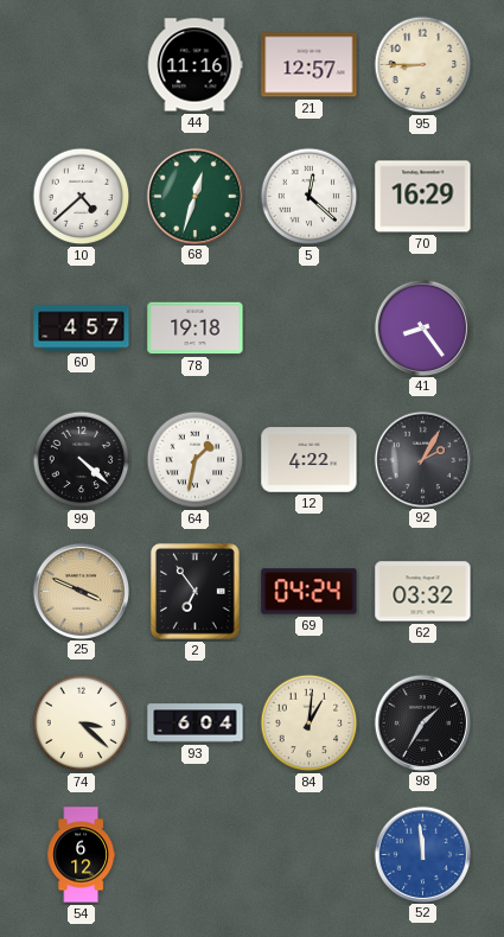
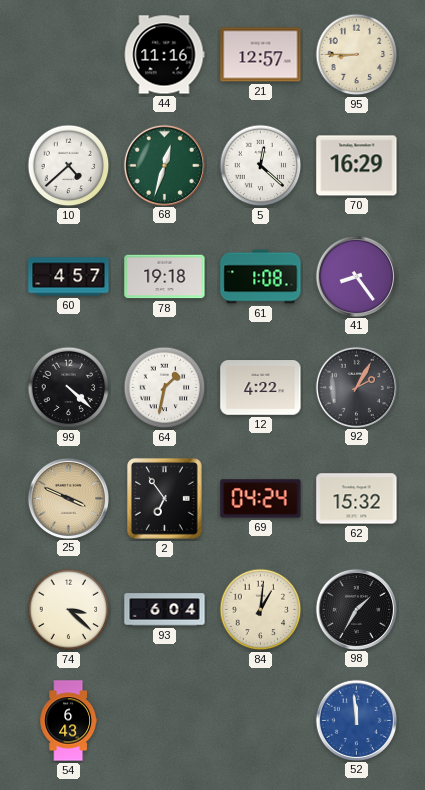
61: none -> 1:08 (261, 277)
62: 03:32 -> 15:32 (357, 499)
54: 6:12 -> 6:43 (68, 721)
